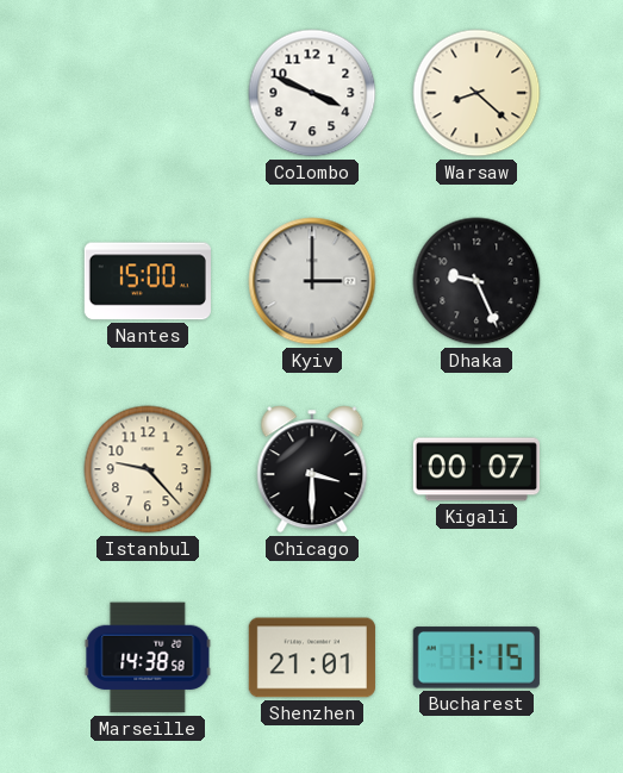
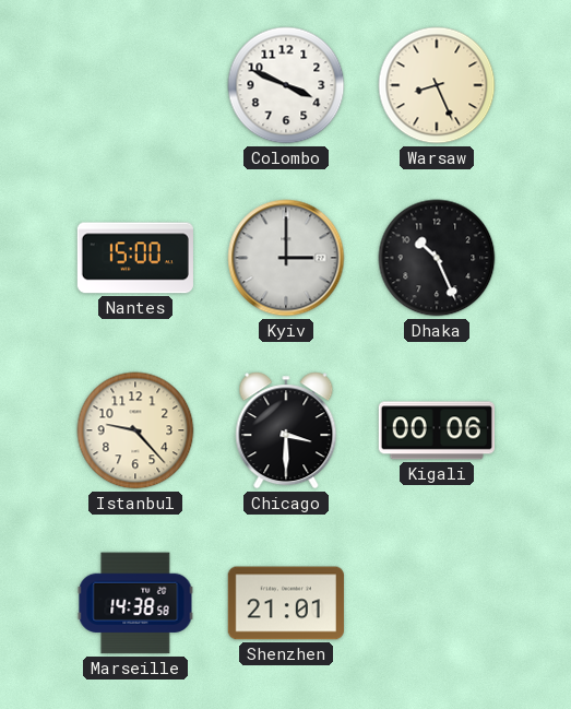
Warsaw: 8:22 -> 8:26 (437, 85)
Dhaka: 9:26 -> 10:26 (437, 258)
Kigali: 00:07 -> 00:06 (437, 430)
Bucharest: 1:15 -> none (476, 657)
